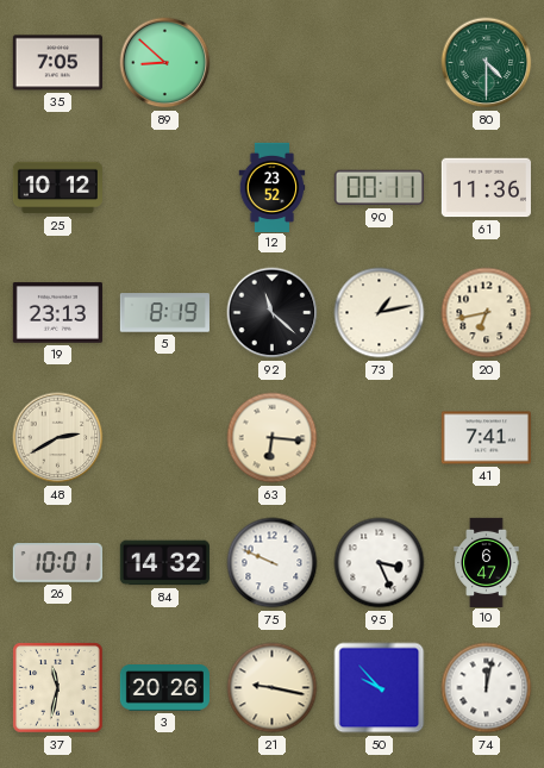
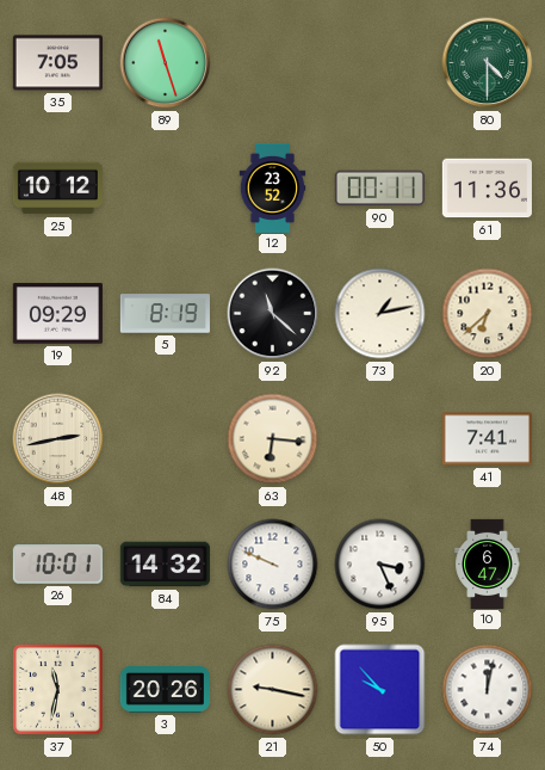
89: 8:52 -> 11:27 (166, 63)
19: 23:13 -> 09:29 (57, 314)
20: 6:43 -> 6:38 (488, 314)
48: 2:40 -> 2:43 (58, 439)
